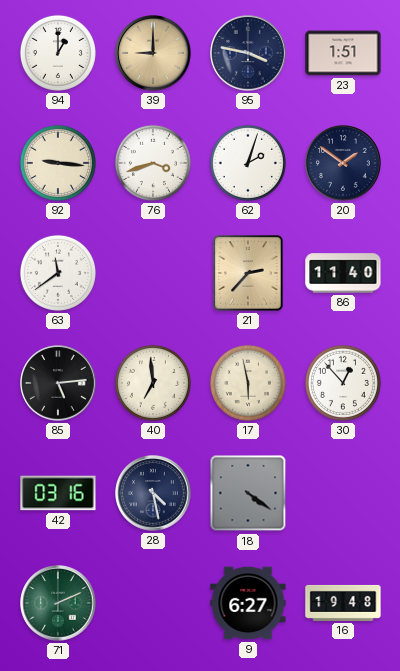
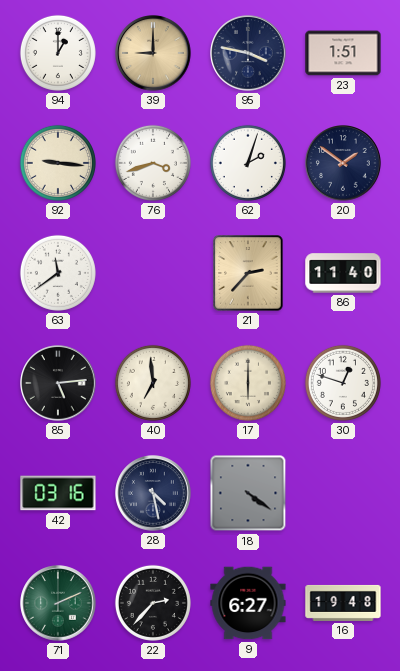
17: 5:58 -> 6:00 (248, 383)
30: 12:53 -> 12:48 (343, 383)
22: none -> 2:37 (153, 603)
